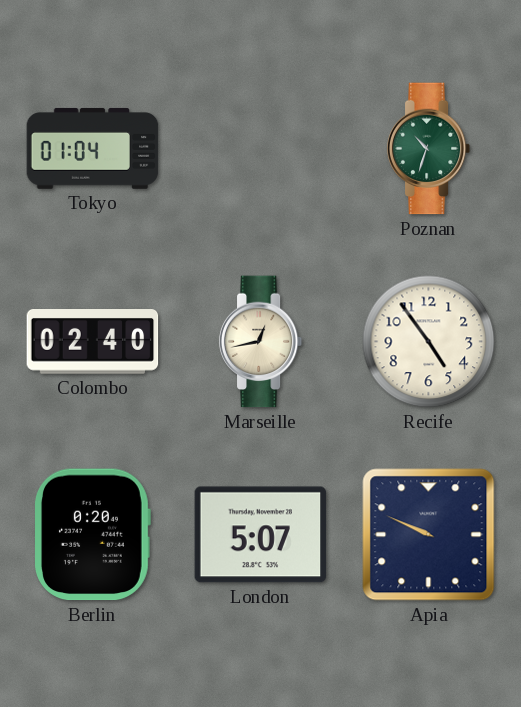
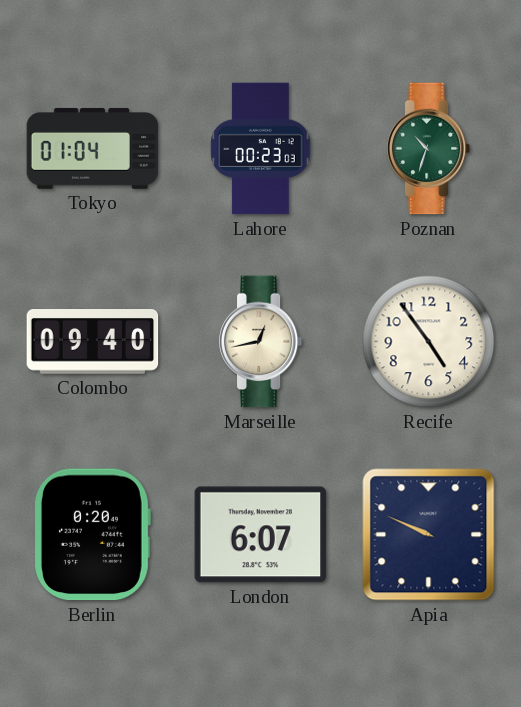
Lahore: none -> 00:23 (261, 149)
Colombo: 02:40 -> 09:40 (93, 342)
London: 5:07 -> 6:07 (261, 535)
